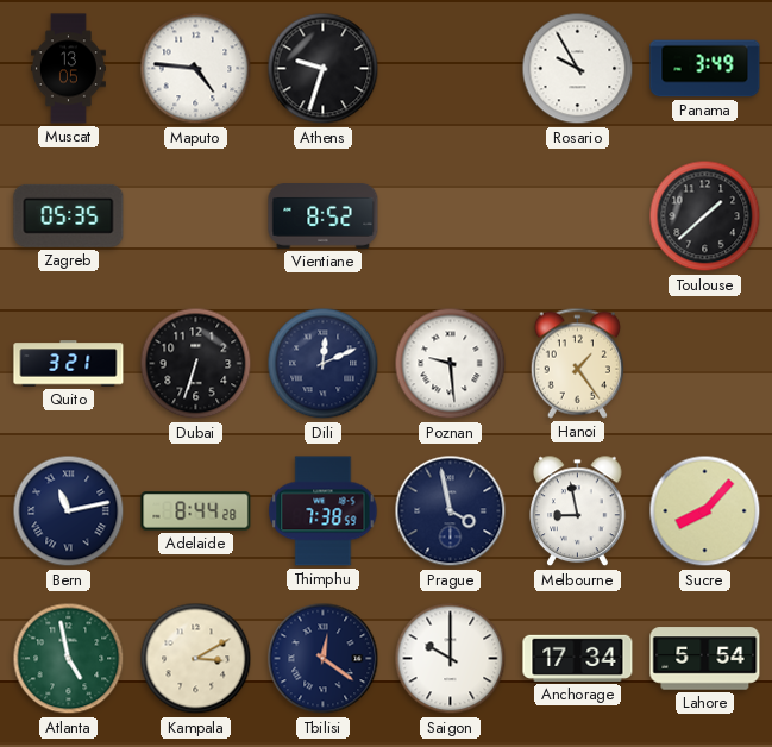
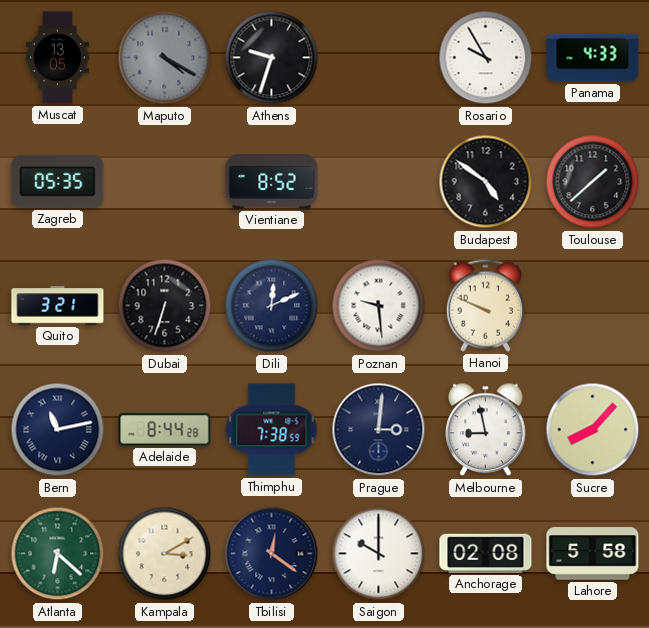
Maputo: 4:46 -> 4:20 (165, 58)
Maputo dial: white -> grey (165, 58)
Panama: 3:49 -> 4:33 (593, 58)
Budapest: none -> 4:51 (486, 182)
Hanoi: 1:24 -> 9:49 (485, 305)
Prague: 3:58 -> 3:01 (379, 430)
Atlanta: 4:58 -> 6:22 (58, 554)
Anchorage: 17:34 -> 02:08 (486, 553)
Lahore: 5:54 -> 5:58 (593, 554)
